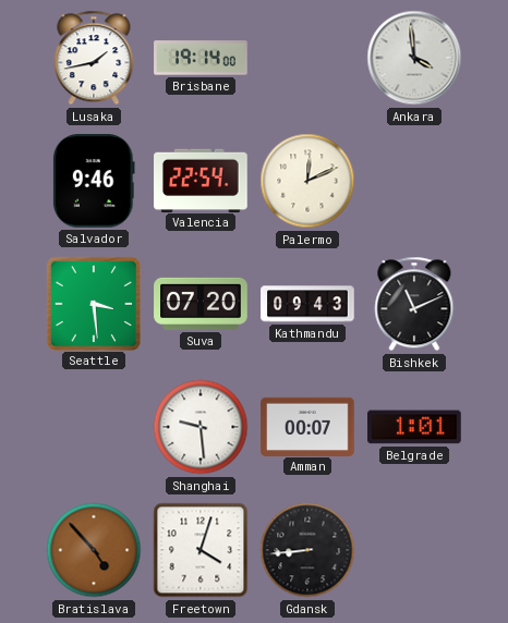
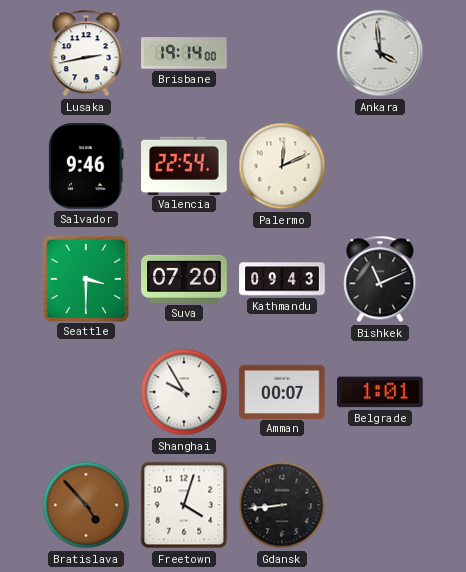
Lusaka: 1:43 -> 2:43 (86, 53)
Seattle: 3:29 -> 3:30 (85, 278)
Shanghai: 9:29 -> 9:55 (184, 392)
